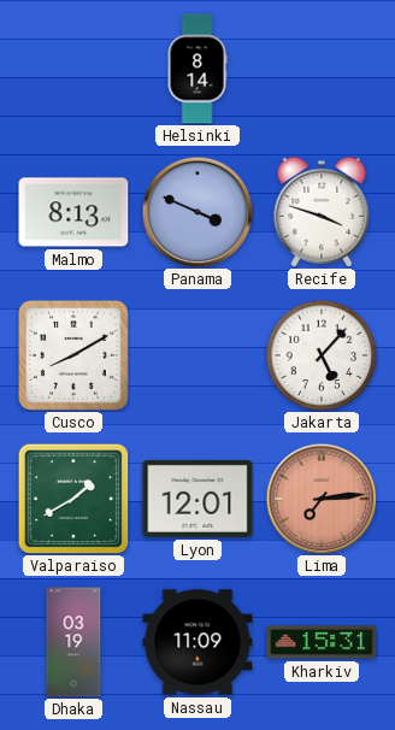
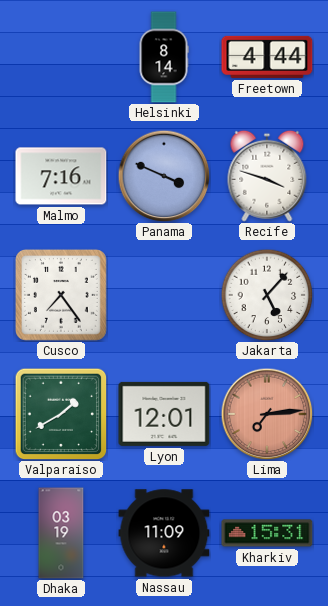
Freetown: none -> 4:44 (267, 57)
Malmo: 8:13 -> 7:16 (61, 176)
Cusco: 8:10 -> 7:24 (61, 295)
